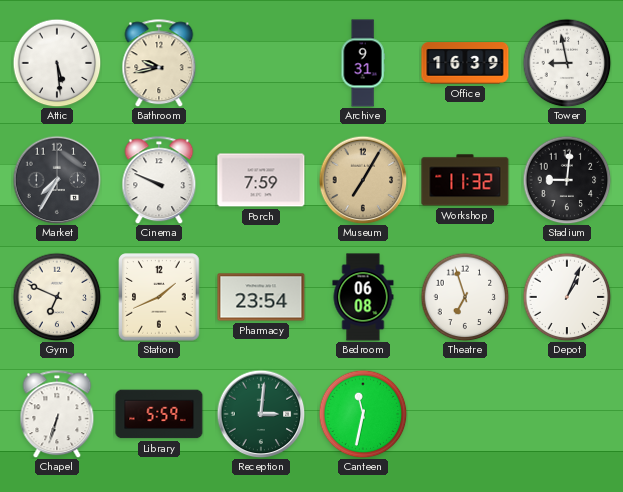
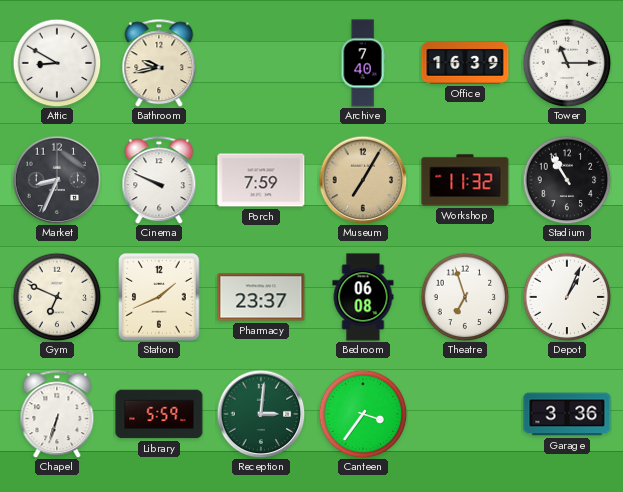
Attic: 5:29 -> 8:50 (57, 63)
Archive: 9:31 -> 7:40 (363, 63)
Tower: 8:58 -> 11:15 (567, 63)
Market: 7:35 -> 8:34 (57, 180)
Stadium: 9:01 -> 10:55 (567, 180)
Pharmacy: 23:54 -> 23:37 (261, 297)
Canteen: 11:32 -> 3:36 (363, 414)
Garage: none -> 3:36 (567, 414)
